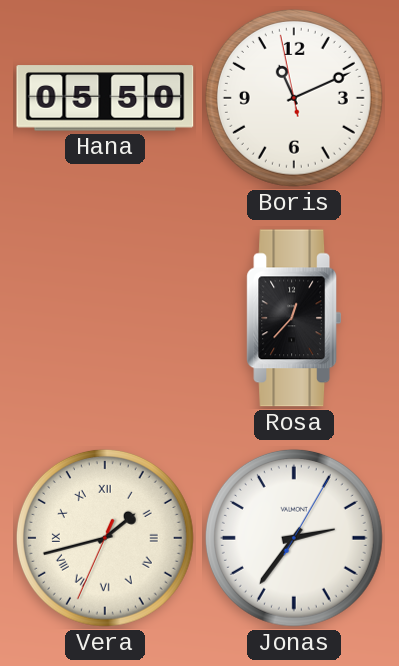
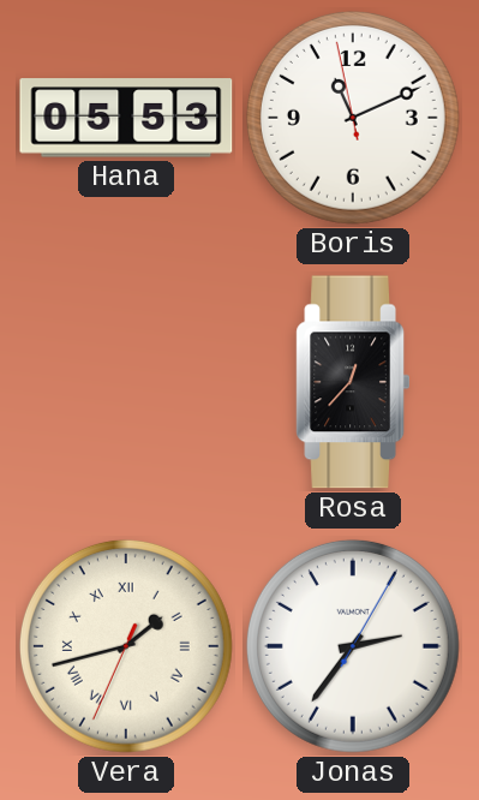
Hana: 05:50 -> 05:53 (126, 118)
